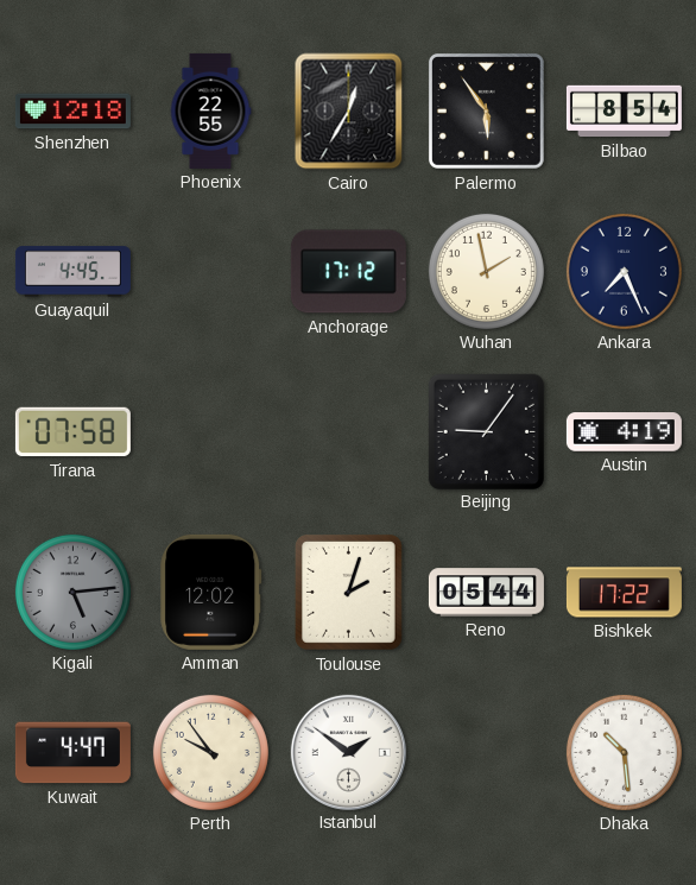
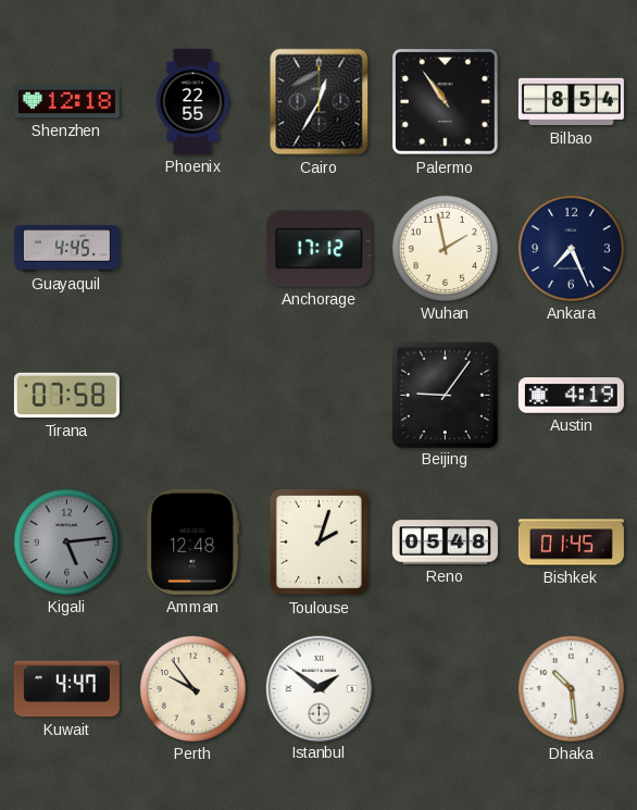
Palermo: 5:54 -> 10:54 (445, 101)
Amman: 12:02 -> 12:48 (193, 541)
Reno: 05:44 -> 05:48 (445, 543)
Bishkek: 17:22 -> 01:45 (571, 543)
